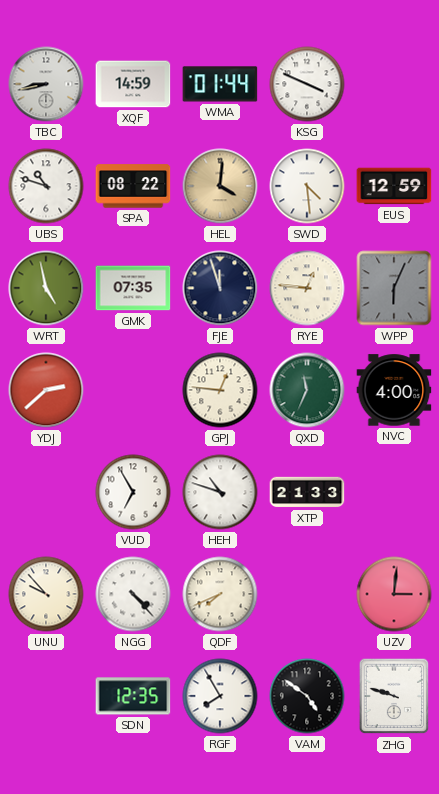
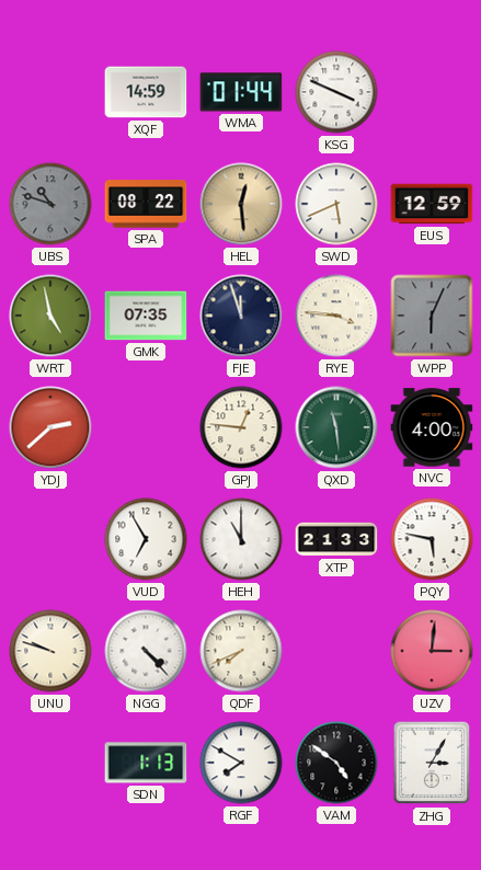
TBC: 8:43 -> none (46, 84)
UBS dial: white -> grey (50, 204)
HEL: 4:01 -> 12:29 (241, 204)
SWD: 4:29 -> 5:41 (336, 204)
RYE: 12:46 -> 3:46 (336, 316)
QXD: 11:34 -> 11:29 (336, 427)
HEH: 10:48 -> 11:00 (241, 539)
PQY: none -> 5:47 (432, 539)
UNU: 9:53 -> 9:48 (50, 651)
SDN: 12:35 -> 1:13 (146, 763)
RGF: 7:55 -> 7:50 (241, 763)
ZHG: 9:48 -> 3:05 (432, 763)
